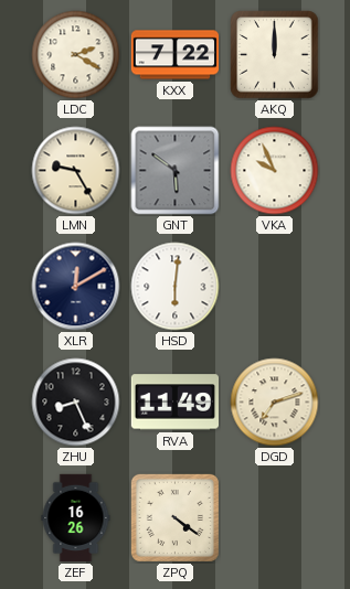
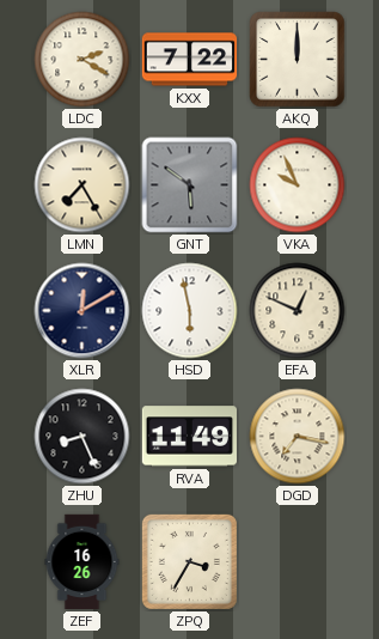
LMN: 9:25 -> 7:25 (82, 185)
HSD: 6:01 -> 5:58 (190, 311)
EFA: none -> 12:49 (298, 311)
DGD: 7:12 -> 7:17 (298, 437)
ZPQ: 4:21 -> 3:35 (189, 561)
